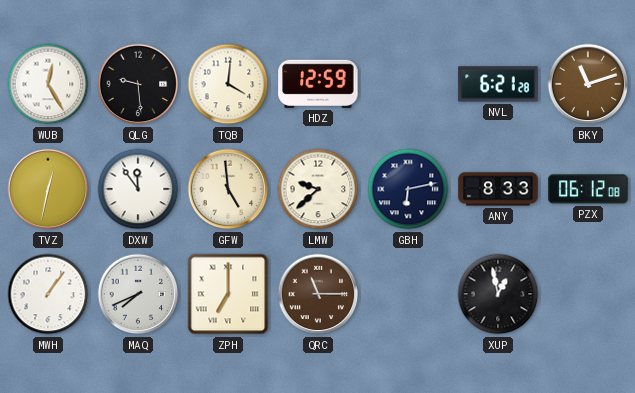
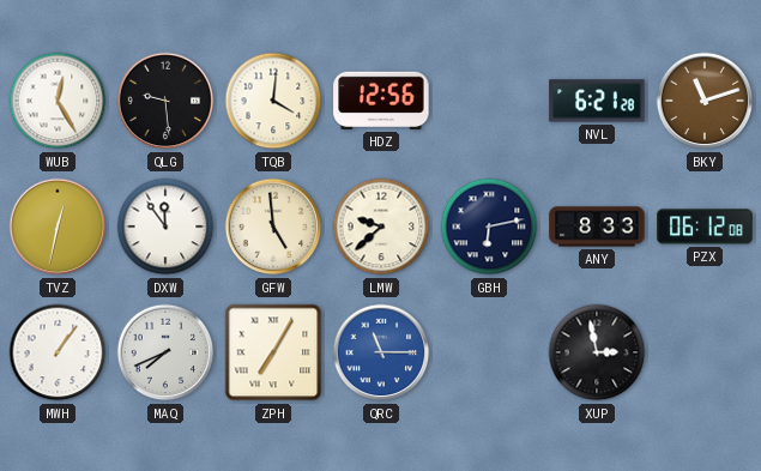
HDZ: 12:59 -> 12:56 (381, 101)
ZPH: 7:00 -> 7:05 (273, 352)
QRC dial: brown -> blue (381, 352)
XUP: 12:58 -> 2:58 (597, 352)
